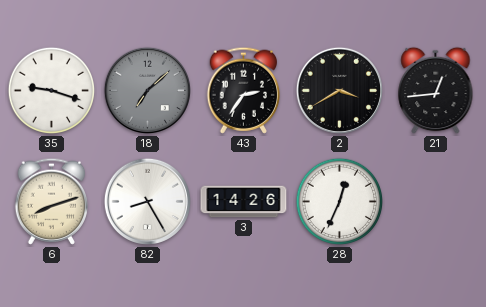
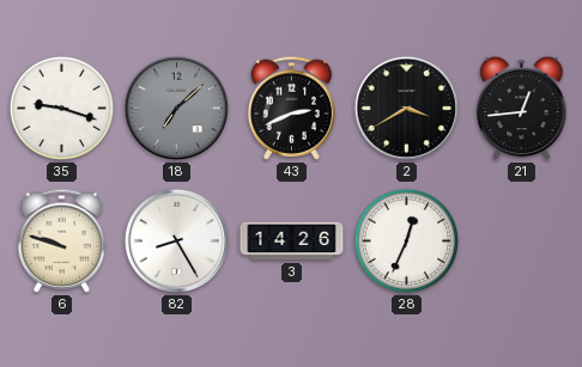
43: 2:36 -> 2:41 (292, 108)
6: 8:12 -> 9:48 (62, 240)
